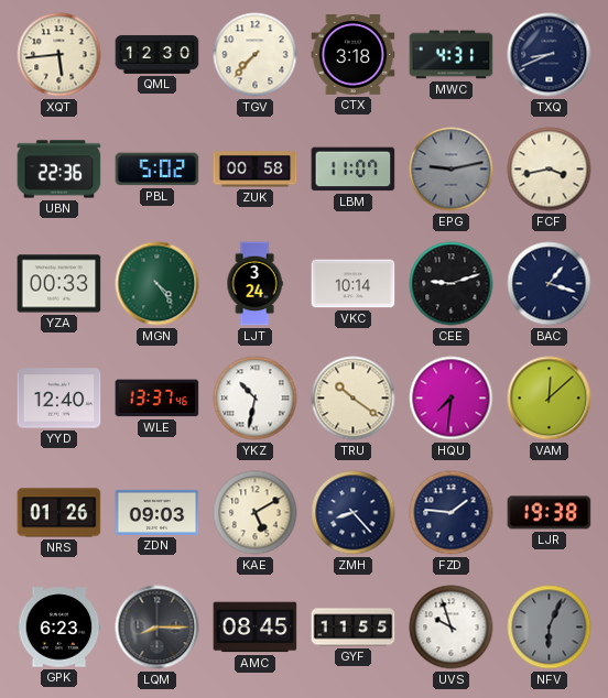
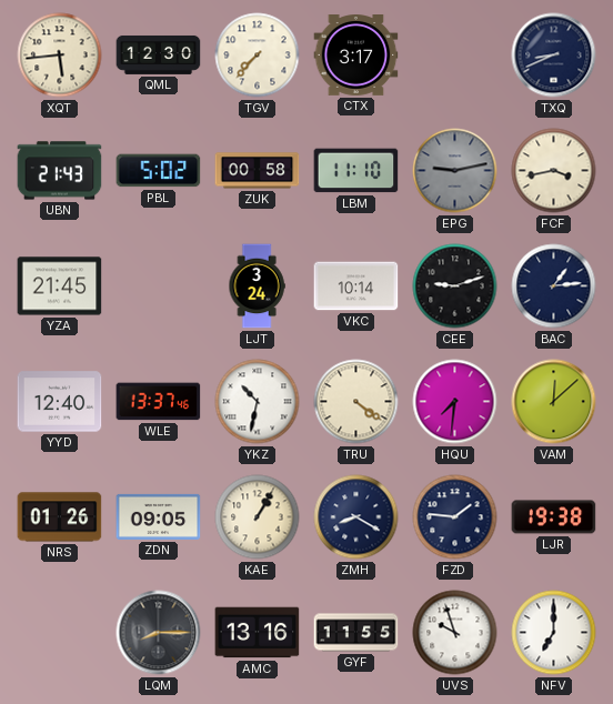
CTX: 3:18 -> 3:17 (356, 56)
MWC: 4:31 -> none (452, 55)
UBN: 22:36 -> 21:43 (60, 171)
LBM: 11:07 -> 11:10 (356, 171)
YZA: 00:33 -> 21:45 (60, 286)
MGN: 4:24 -> none (158, 284)
BAC: 1:18 -> 1:14 (554, 286)
TRU: 10:21 -> 4:21 (356, 402)
ZDN: 09:03 -> 09:05 (159, 516)
KAE: 5:10 -> 1:05 (258, 517)
ZMH: 8:23 -> 8:20 (356, 517)
GPK: 6:23 -> none (59, 628)
AMC: 08:45 -> 13:16 (258, 633)
NFV: 6:04 -> 7:00 (554, 633)
NFV dial: grey -> white (554, 633)
